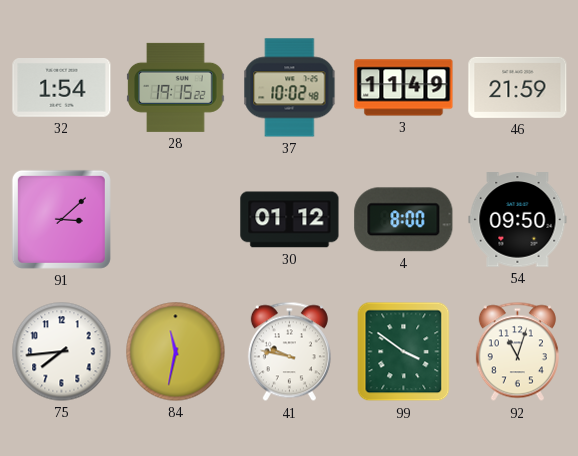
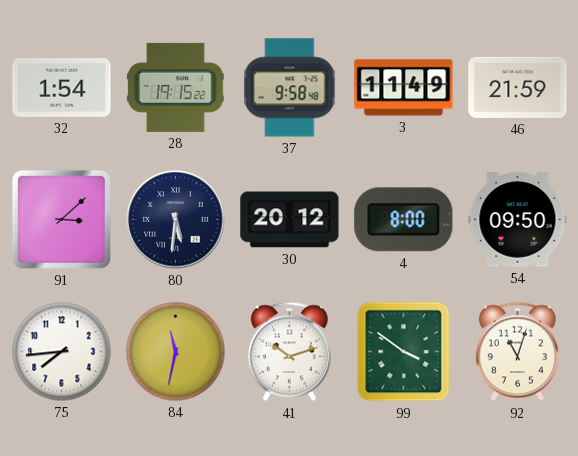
37: 10:02 -> 9:58 (290, 88)
80: none -> 5:31 (176, 220)
30: 01:12 -> 20:12 (290, 220)
41: 9:47 -> 10:12 (289, 352)
